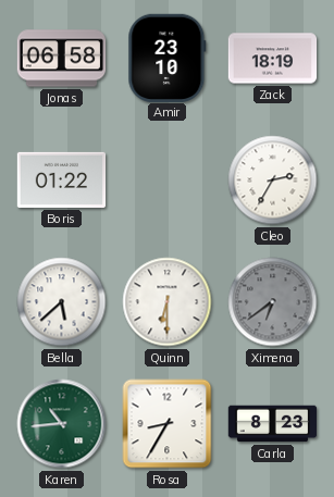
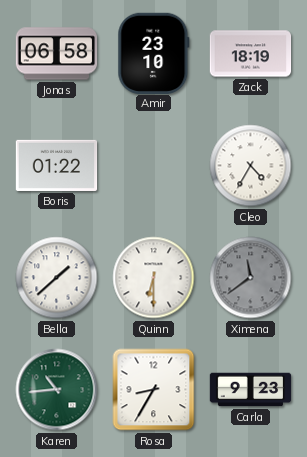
Cleo: 2:35 -> 4:35 (251, 166)
Bella: 5:38 -> 1:38 (57, 278)
Ximena: 6:39 -> 11:39 (251, 278)
Carla: 8:23 -> 9:23 (251, 390)
